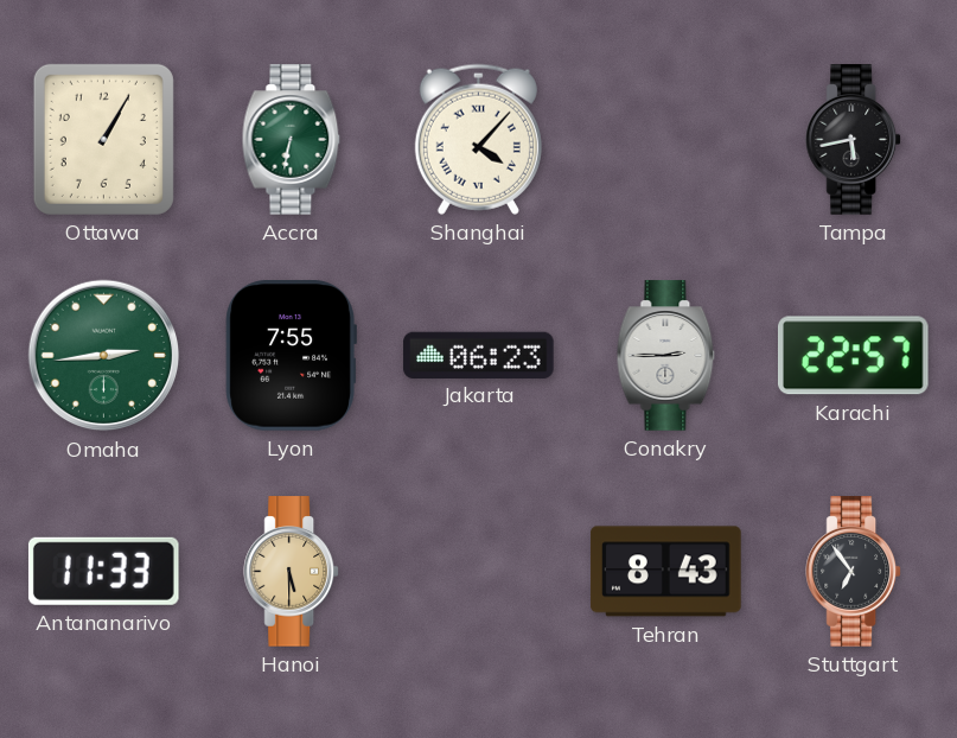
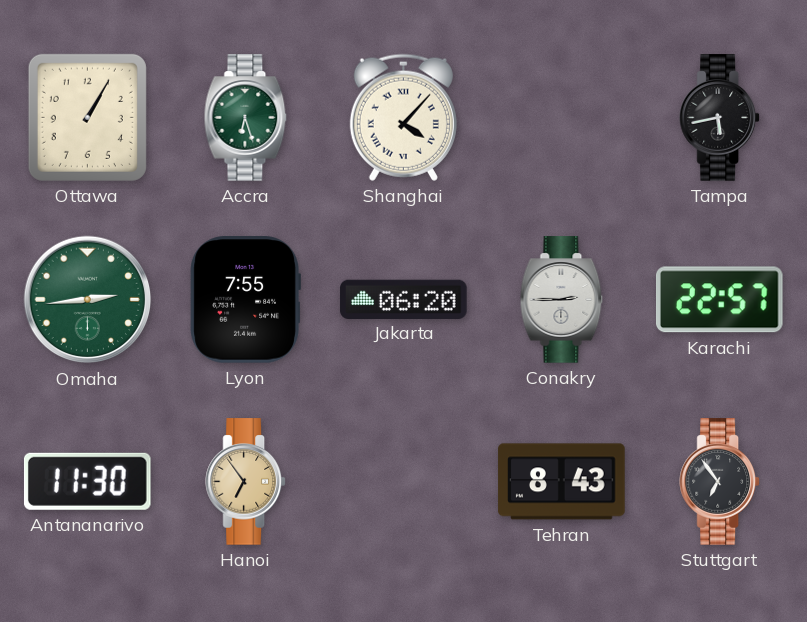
Accra: 6:32 -> 6:27 (246, 118)
Jakarta: 06:23 -> 06:20 (404, 299)
Antananarivo: 11:33 -> 11:30 (87, 481)
Hanoi: 5:30 -> 6:54 (245, 482)
